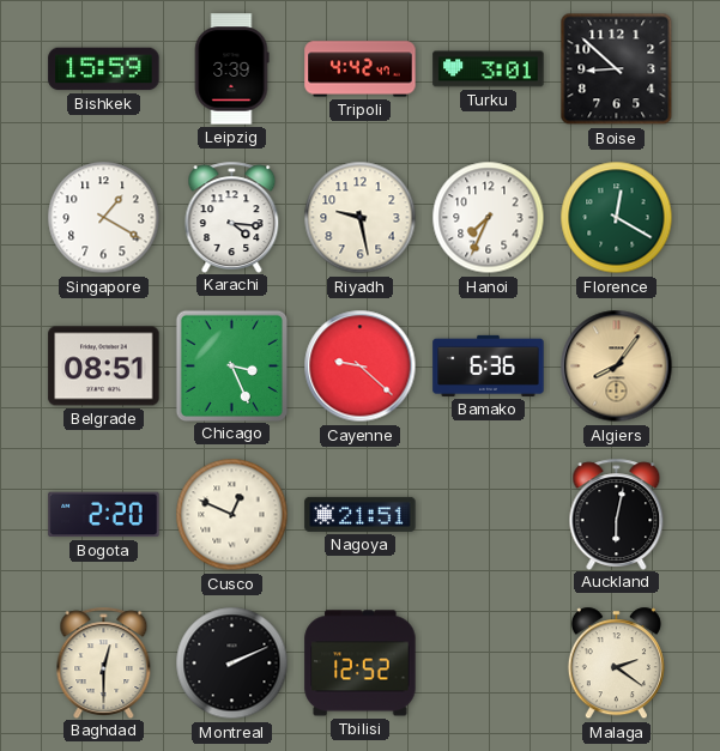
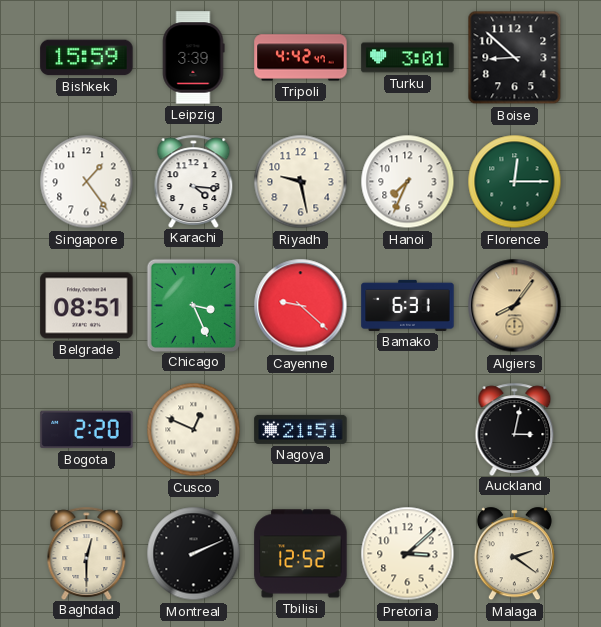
Singapore: 1:20 -> 1:24 (87, 182)
Florence: 12:20 -> 12:15 (515, 182)
Bamako: 6:36 -> 6:31 (408, 305)
Auckland: 6:02 -> 3:02 (515, 429)
Pretoria: none -> 3:08 (408, 554)
